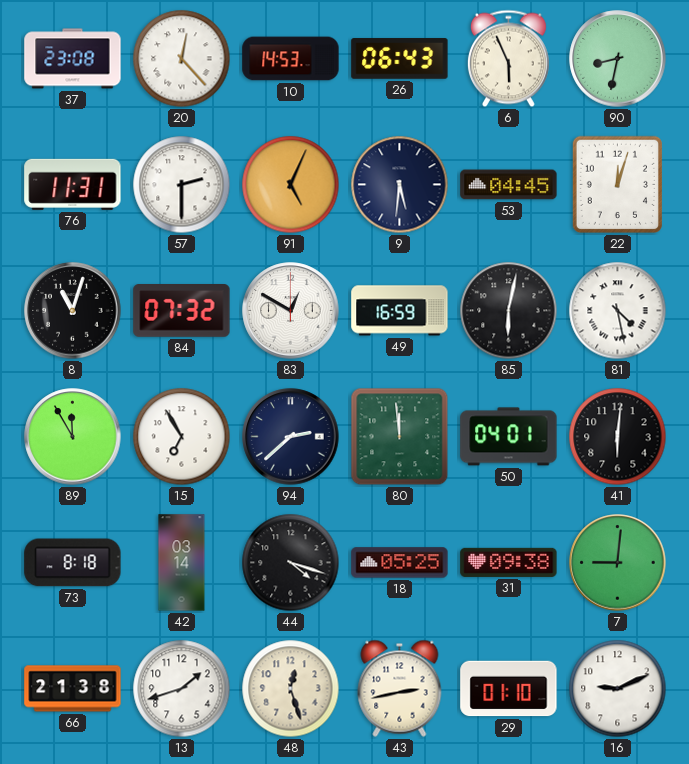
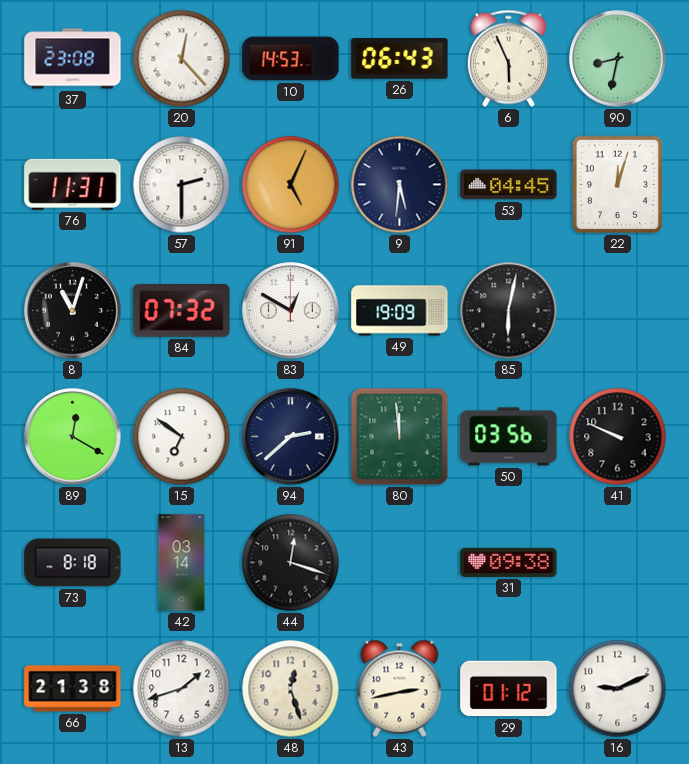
49: 16:59 -> 19:09 (400, 311)
81: 4:28 -> none (618, 311)
89: 11:55 -> 12:20 (73, 437)
15: 6:55 -> 6:51 (182, 437)
50: 04:01 -> 03:56 (509, 437)
41: 6:01 -> 9:49 (618, 437)
44: 4:18 -> 12:18 (291, 563)
18: 05:25 -> none (400, 563)
7: 9:01 -> none (618, 563)
29: 01:10 -> 01:12 (509, 689)
